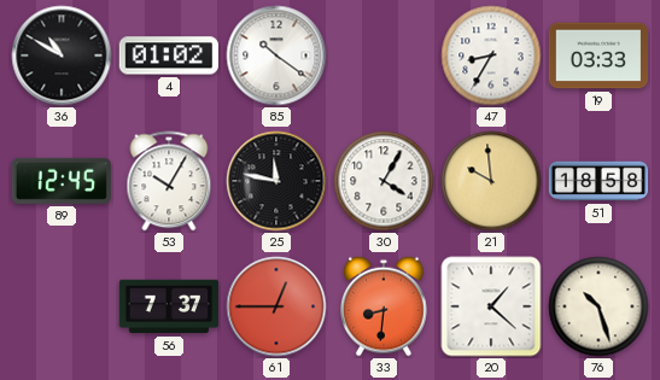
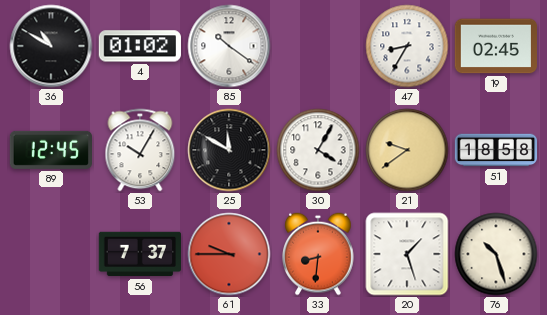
19: 03:33 -> 02:45 (495, 46)
25: 11:47 -> 11:50 (229, 150)
21: 9:59 -> 9:39 (407, 150)
61: 12:45 -> 9:45 (229, 254)
20: 1:22 -> 1:27 (407, 254)
